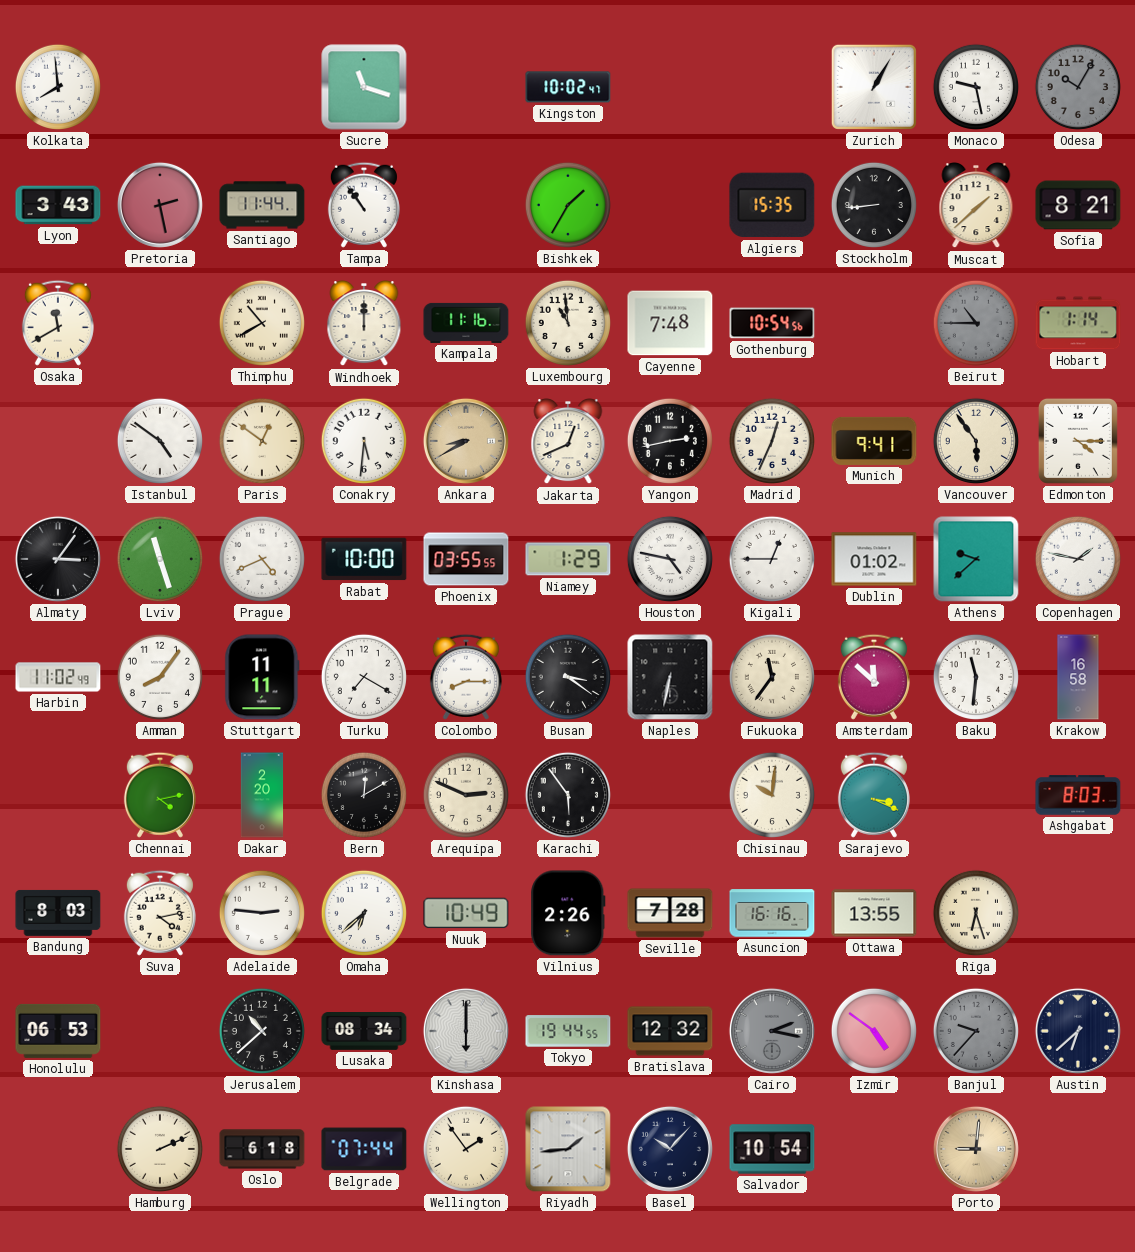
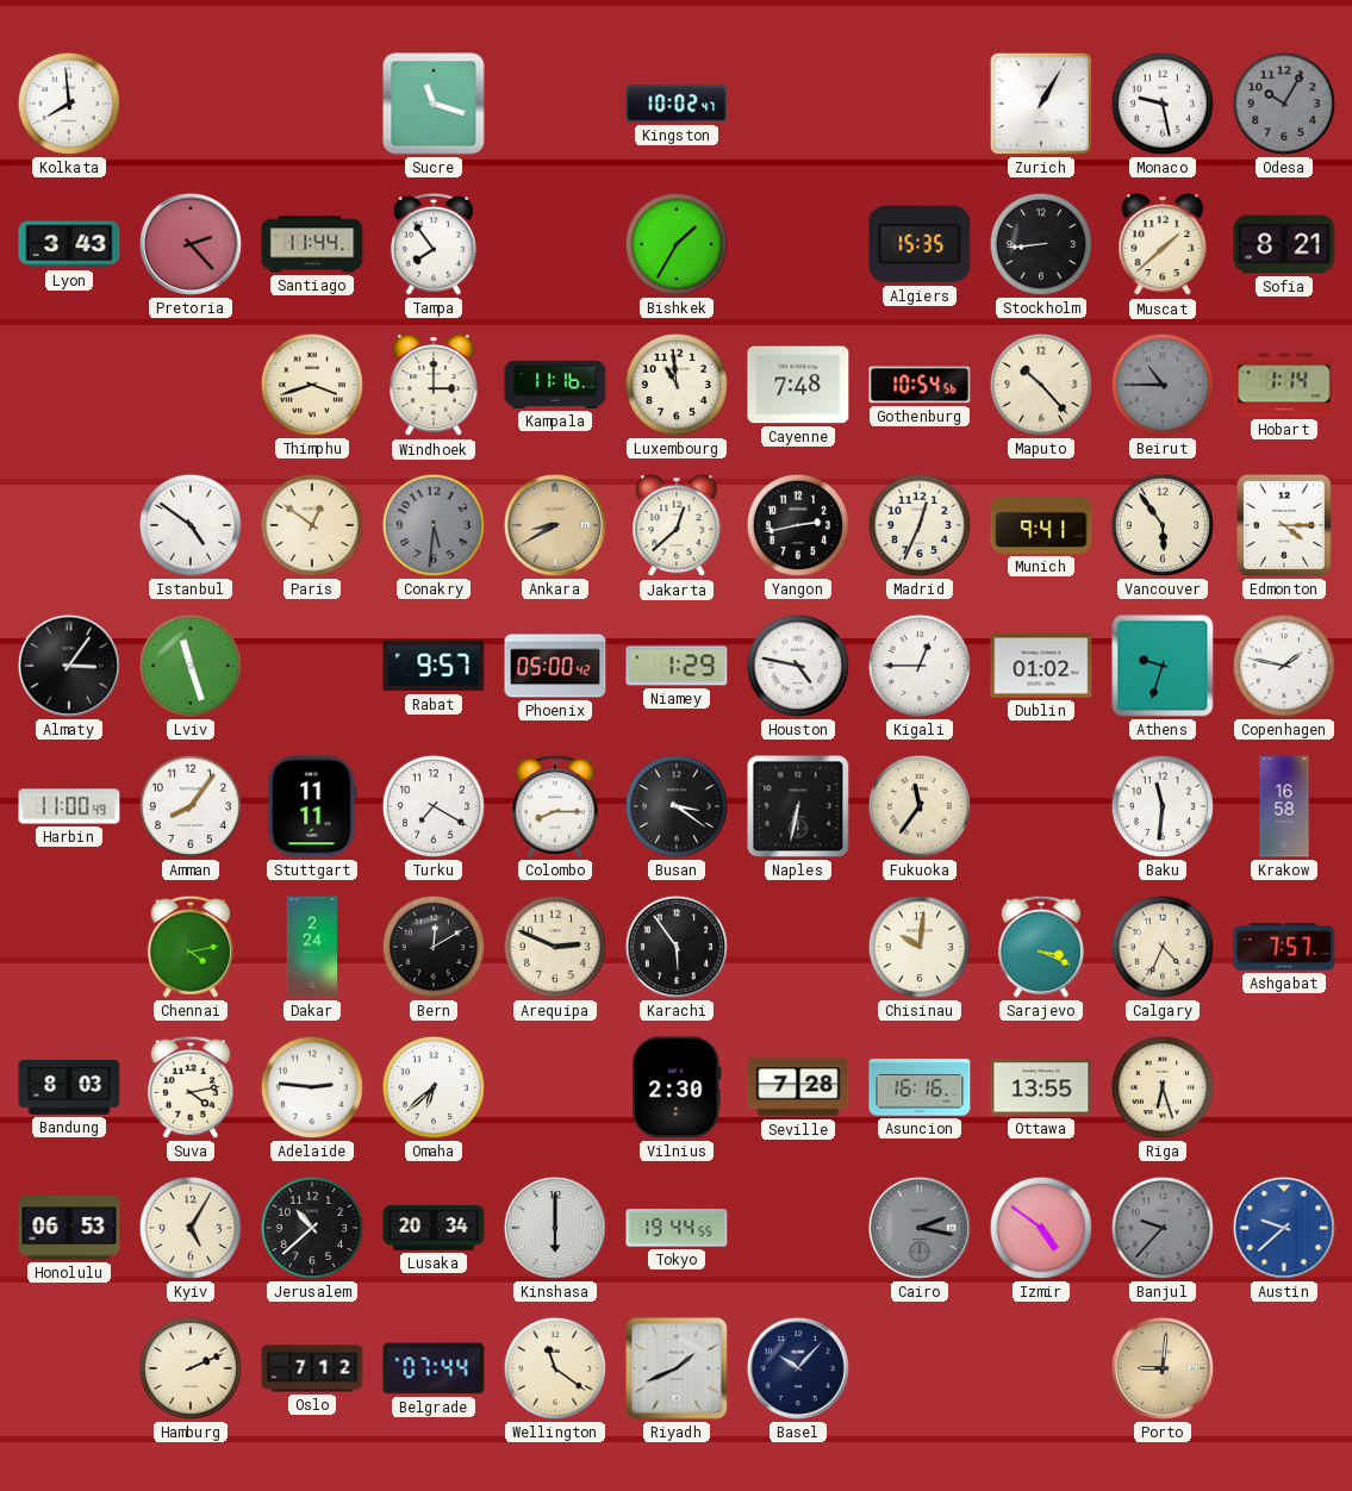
Pretoria: 2:28 -> 2:23 (191, 244)
Tampa: 10:54 -> 7:54 (434, 244)
Osaka: 11:40 -> none (58, 323)
Thimphu: 10:40 -> 3:42 (312, 385)
Windhoek: 12:00 -> 3:00 (434, 386)
Maputo: none -> 10:23 (1041, 385)
Conakry dial: white -> grey (434, 525)
Jakarta: 12:41 -> 12:38 (677, 526)
Prague: 4:41 -> none (262, 559)
Rabat: 10:00 -> 9:57 (434, 666)
Phoenix: 03:55 -> 05:00 (555, 666)
Athens: 9:38 -> 9:33 (1163, 666)
Harbin: 11:02 -> 11:00 (69, 806)
Amsterdam: 11:52 -> none (874, 677)
Dakar: 2:20 -> 2:24 (312, 947)
Calgary: none -> 4:34 (1163, 947)
Ashgabat: 8:03 -> 7:57 (1284, 947)
Nuuk: 10:49 -> none (466, 913)
Vilnius: 2:26 -> 2:30 (677, 1087)
Kyiv: none -> 5:05 (191, 1228)
Lusaka: 08:34 -> 20:34 (434, 1229)
Bratislava: 12:32 -> none (670, 1031)
Austin: 6:38 -> 9:38 (1284, 1228)
Austin dial: navy -> blue (1284, 1228)
Oslo: 6:18 -> 7:12 (312, 1368)
Wellington: 1:54 -> 11:21 (555, 1368)
Riyadh: 1:44 -> 1:41 (677, 1368)
Salvador: 10:54 -> none (772, 1149)
